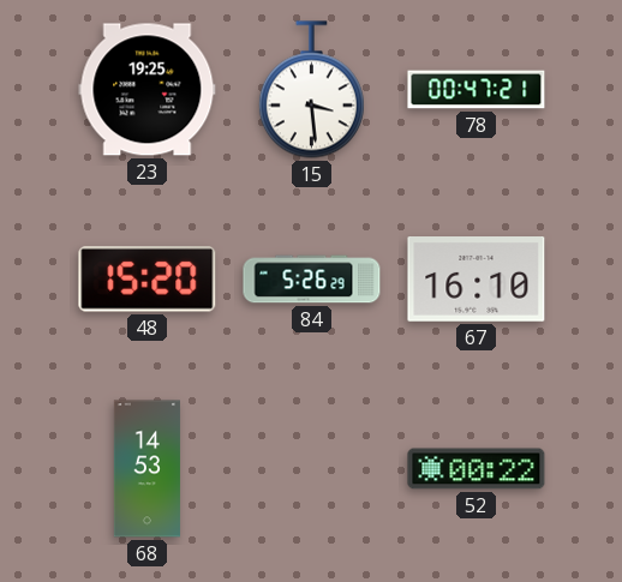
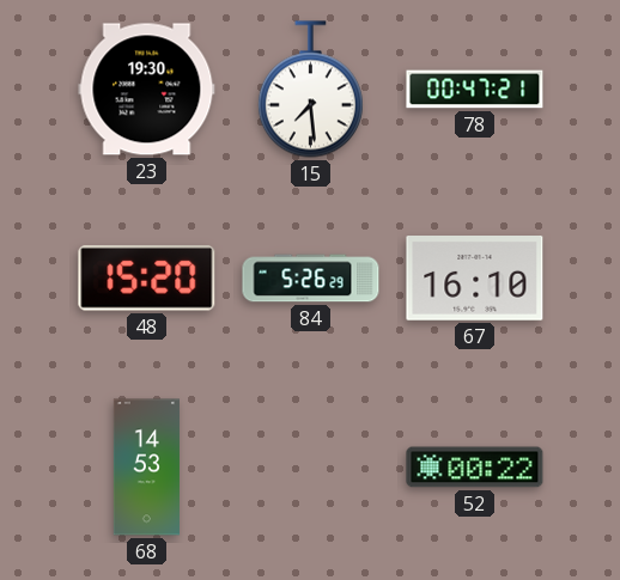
23: 19:25 -> 19:30 (147, 90)
15: 3:29 -> 7:29 (310, 90)
